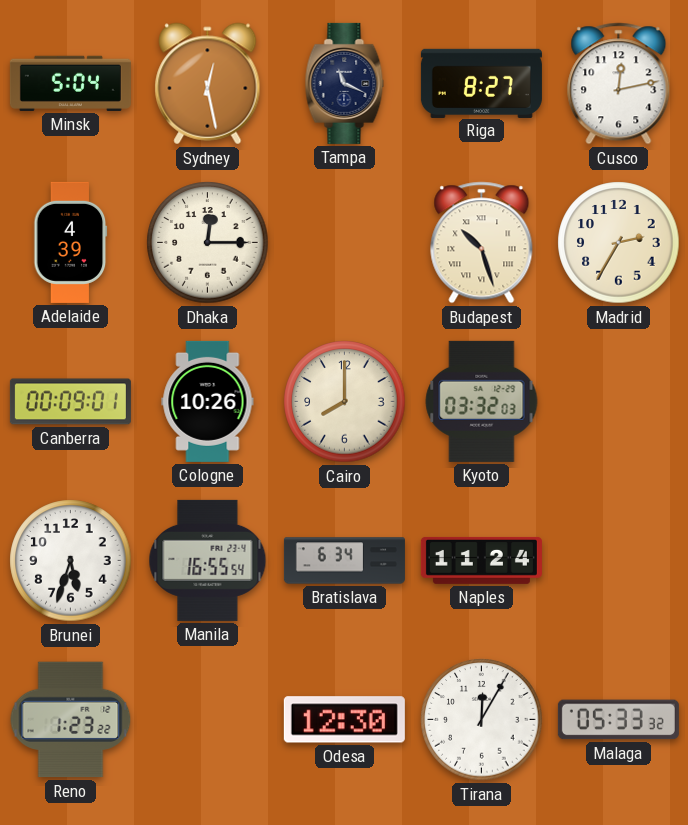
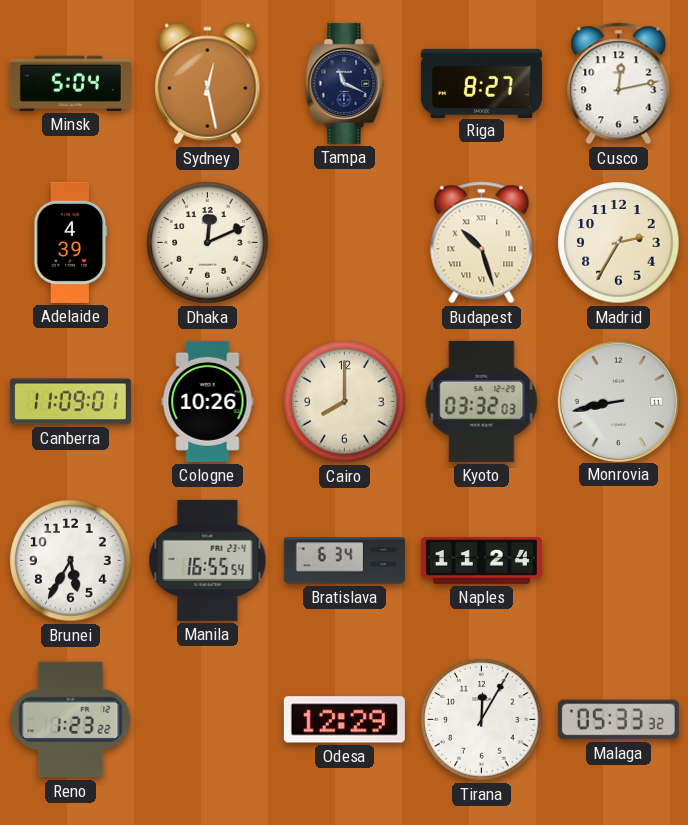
Dhaka: 12:15 -> 12:11 (208, 243)
Canberra: 00:09 -> 11:09 (70, 402)
Monrovia: none -> 8:43 (618, 401)
Brunei: 5:33 -> 5:35 (71, 561)
Odesa: 12:30 -> 12:29 (344, 720)
